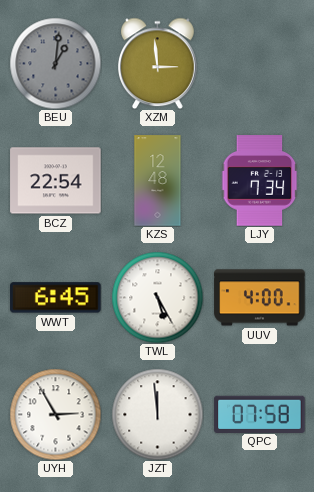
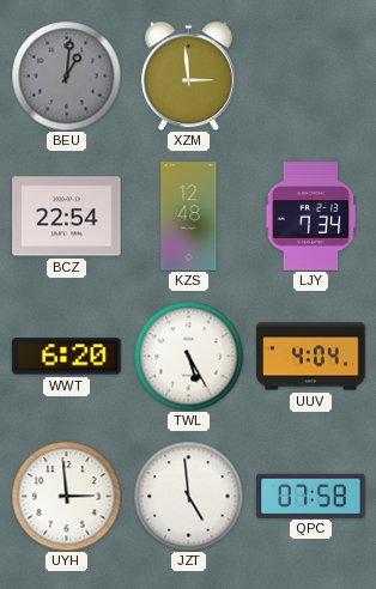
WWT: 6:45 -> 6:20 (67, 357)
UUV: 4:00 -> 4:04 (311, 357)
UYH: 2:55 -> 2:59 (66, 496)
JZT: 11:59 -> 4:59 (188, 496)
